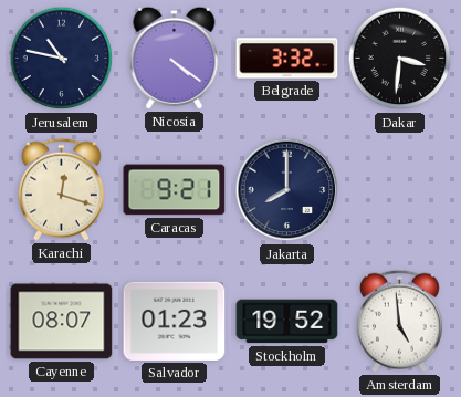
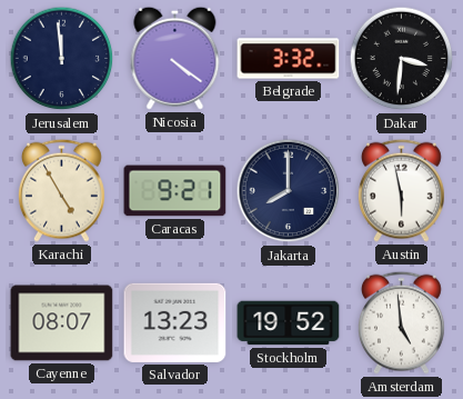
Jerusalem: 10:47 -> 11:59 (62, 59)
Karachi: 12:18 -> 4:55 (61, 190)
Austin: none -> 5:58 (401, 190)
Salvador: 01:23 -> 13:23 (175, 322)
